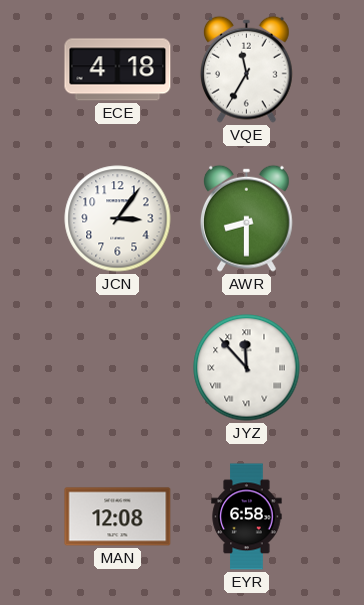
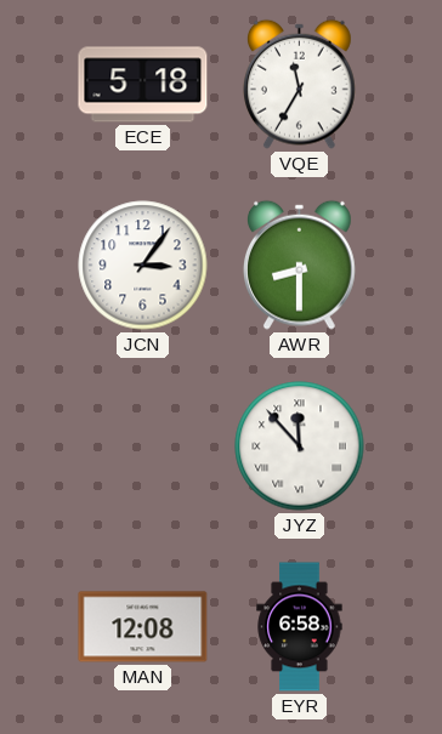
ECE: 4:18 -> 5:18 (143, 85)
